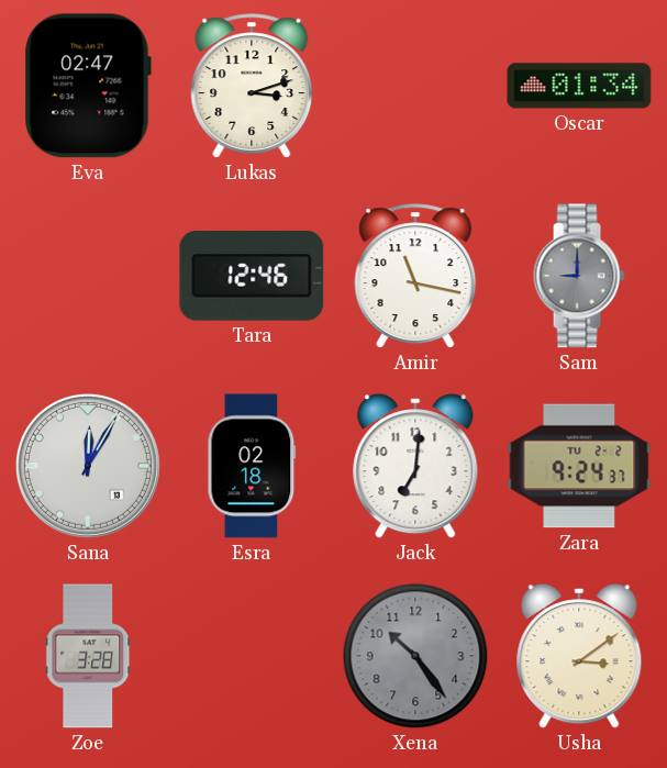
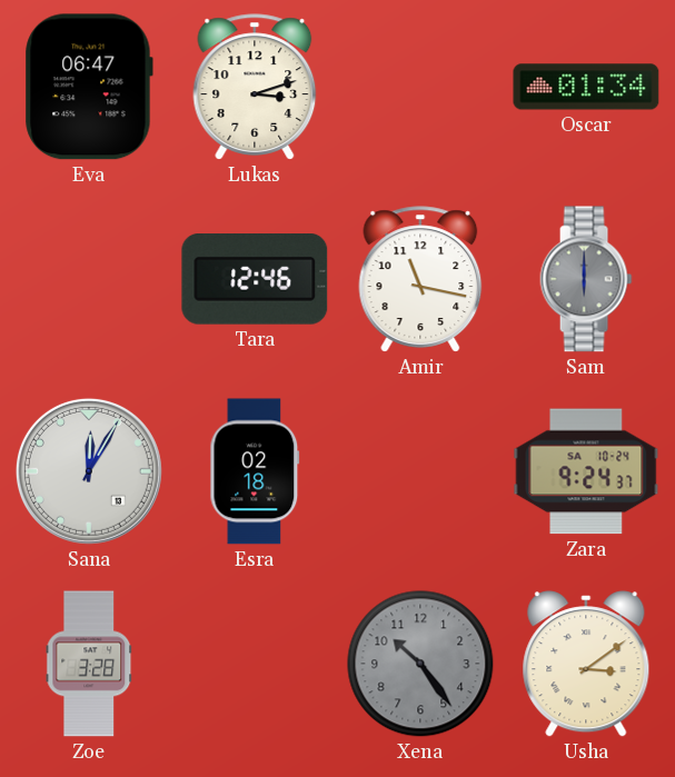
Eva: 02:47 -> 06:47 (89, 87)
Sam: 9:00 -> 6:00 (586, 279)
Jack: 7:01 -> none (415, 466)
Zara date: TU 2-2 -> SA 10-24 (586, 471)
